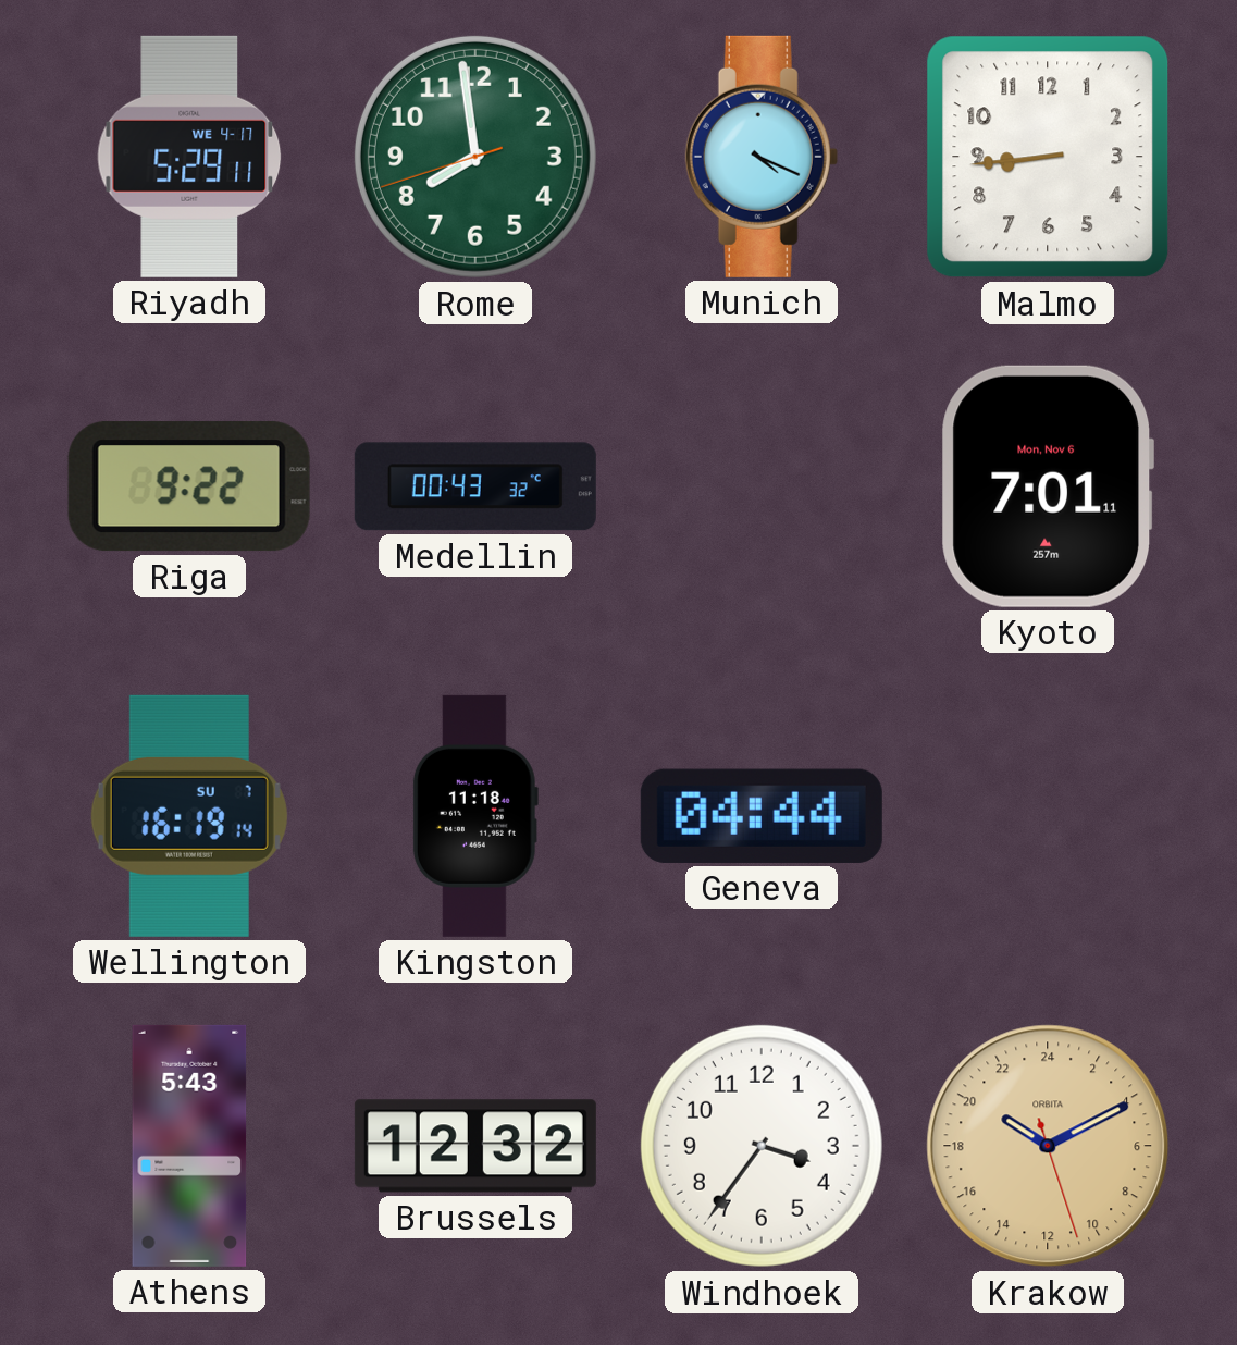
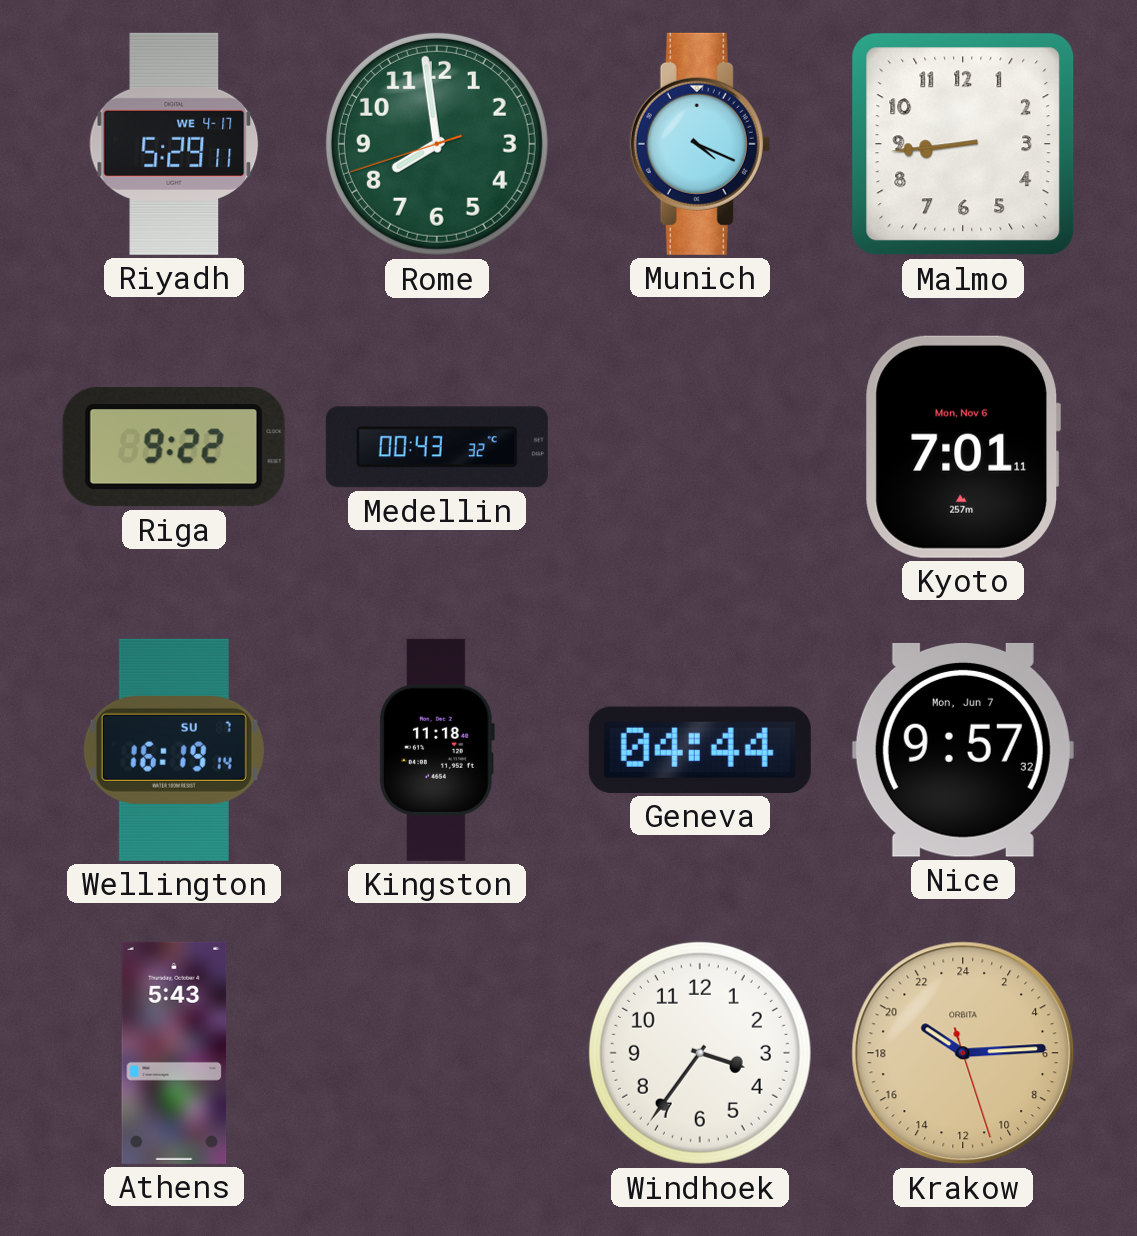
Nice: none -> 9:57 (963, 750)
Brussels: 12:32 -> none (475, 1146)
Krakow: 20:10 -> 20:14 (963, 1053)
